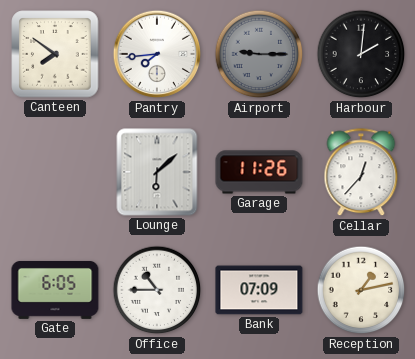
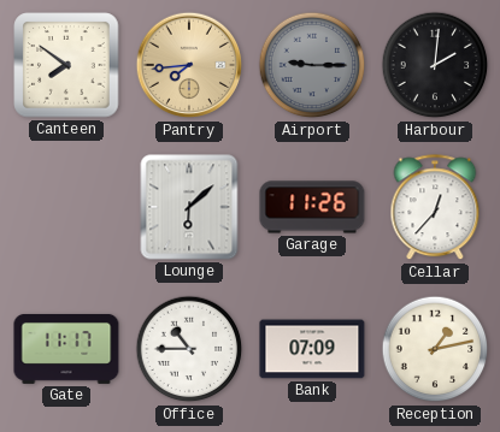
Pantry dial: white -> champagne (189, 65)
Gate: 6:05 -> 11:17 (66, 349)
